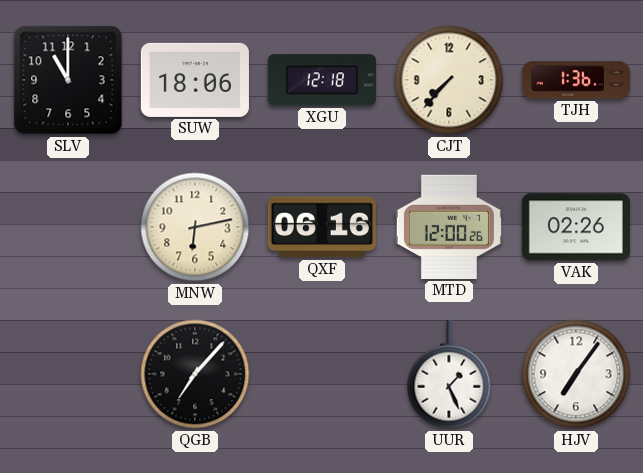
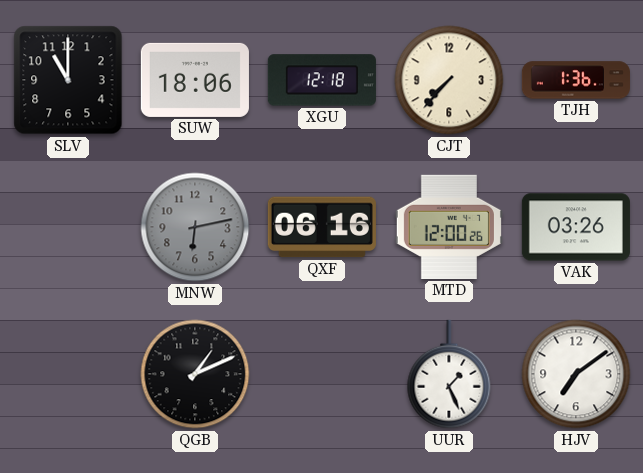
MNW dial: cream -> grey (195, 227)
VAK: 02:26 -> 03:26 (576, 227)
QGB: 7:07 -> 1:11 (195, 374)
HJV: 7:06 -> 7:09 (576, 374)
